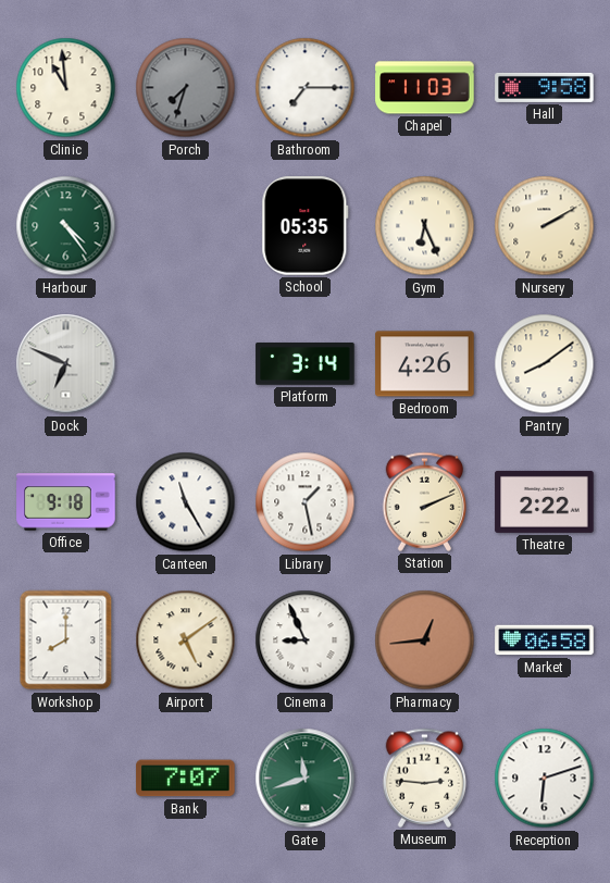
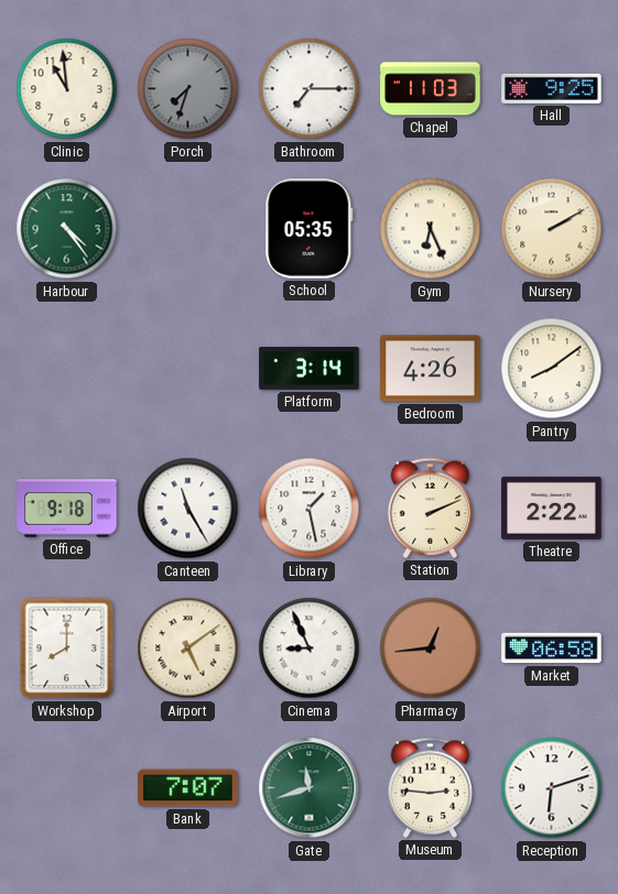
Hall: 9:58 -> 9:25 (552, 88)
Dock: 6:49 -> none (66, 364)
